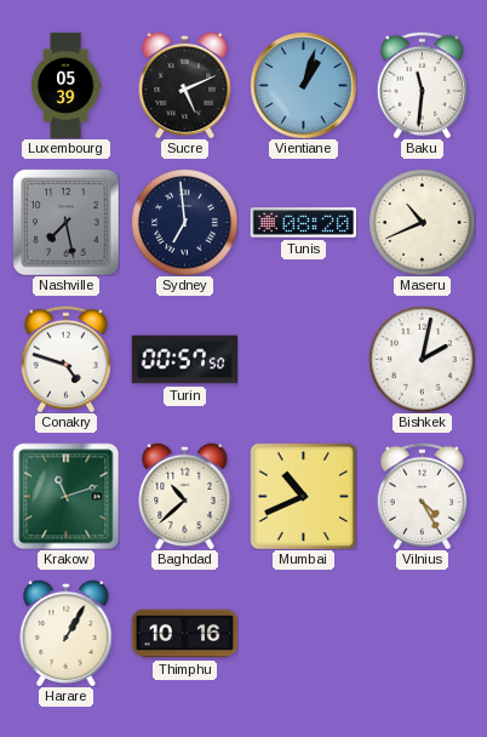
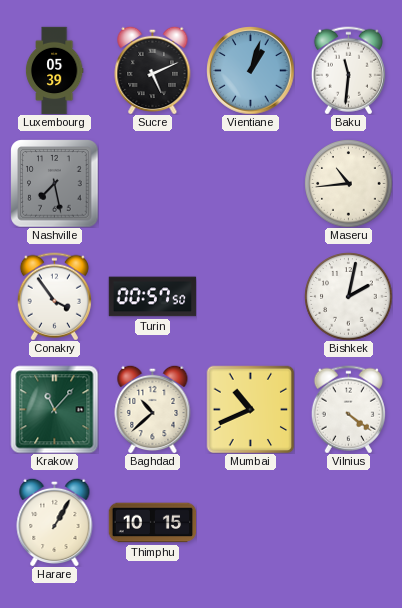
Sydney: 6:59 -> none (184, 222)
Tunis: 08:20 -> none (303, 223)
Maseru: 10:41 -> 10:44 (348, 183)
Conakry: 4:48 -> 3:54 (54, 296)
Krakow: 11:12 -> 11:07 (54, 409)
Vilnius: 4:25 -> 4:21 (348, 409)
Thimphu: 10:16 -> 10:15 (152, 523)
